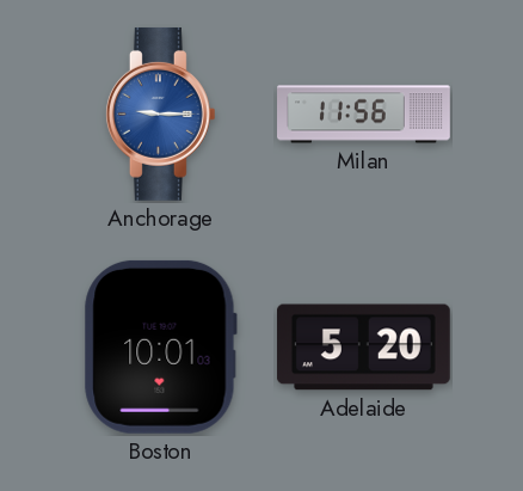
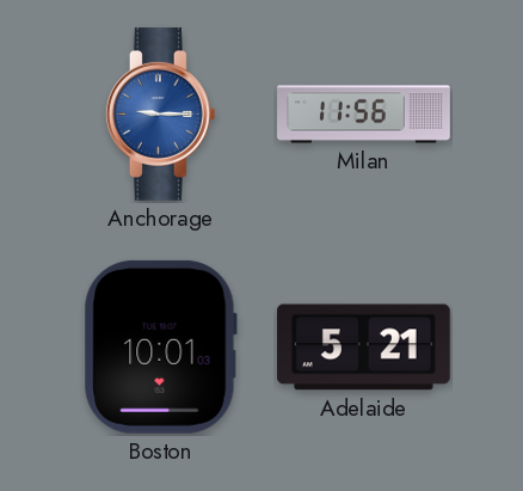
Adelaide: 5:20 -> 5:21 (363, 348)
